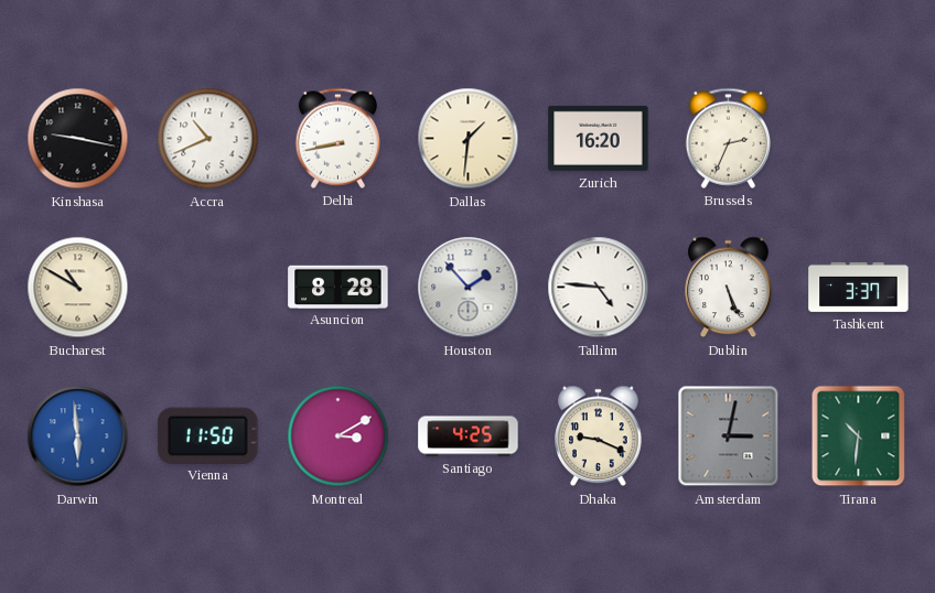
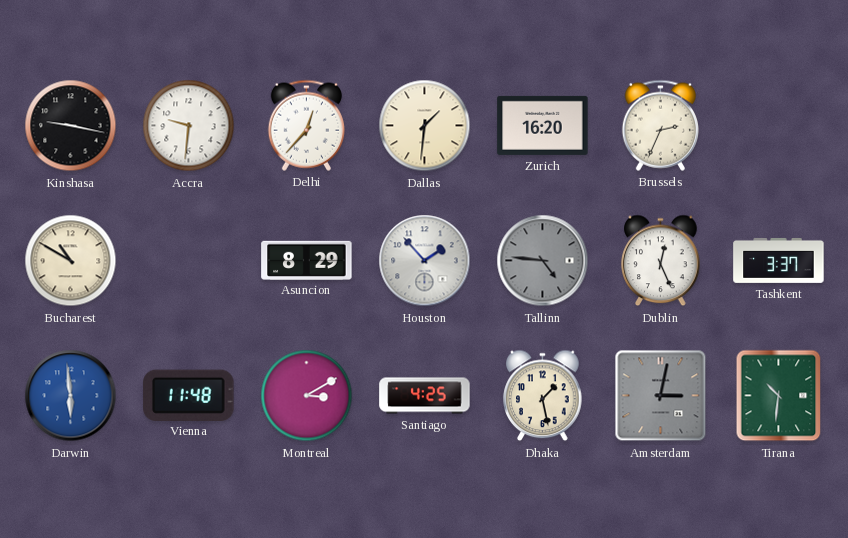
Accra: 10:41 -> 9:31 (189, 126)
Delhi: 8:43 -> 12:37 (306, 125)
Asuncion: 8:28 -> 8:29 (307, 260)
Tallinn dial: white -> grey (543, 261)
Dublin: 5:26 -> 12:26 (661, 261)
Vienna: 11:50 -> 11:48 (189, 395)
Dhaka: 9:19 -> 1:28 (543, 396)
